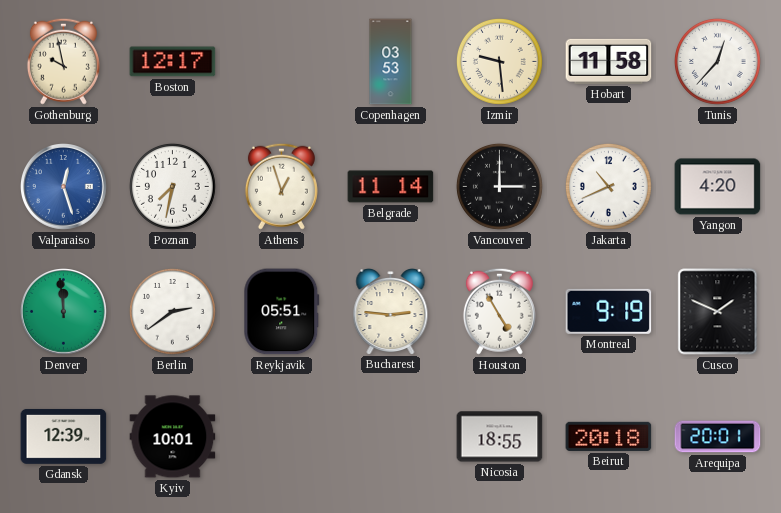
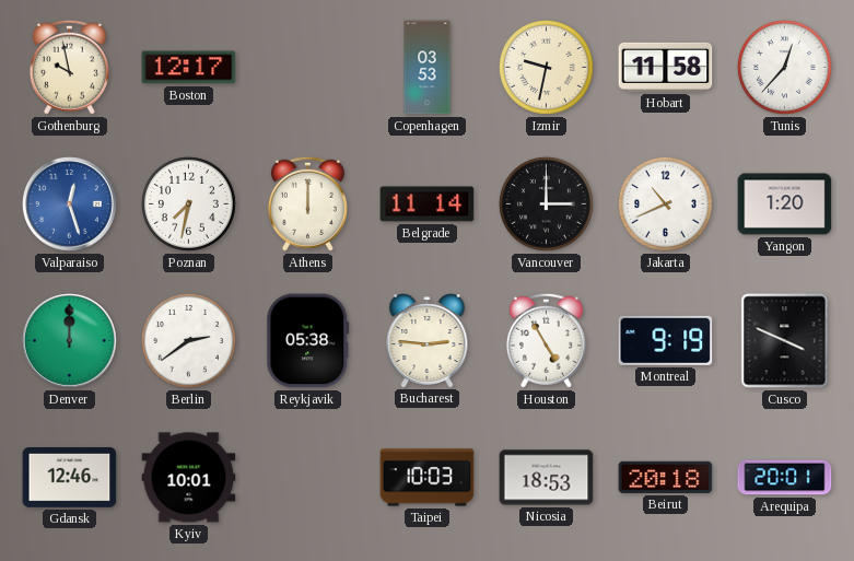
Izmir: 9:29 -> 9:32 (546, 67)
Athens: 12:57 -> 12:00 (307, 203)
Yangon: 4:20 -> 1:20 (785, 204)
Denver: 11:59 -> 12:00 (70, 341)
Reykjavik: 05:51 -> 05:38 (308, 341)
Cusco: 1:49 -> 3:49 (785, 341)
Gdansk: 12:39 -> 12:46 (70, 477)
Taipei: none -> 10:03 (428, 478)
Nicosia: 18:55 -> 18:53 (547, 478)
